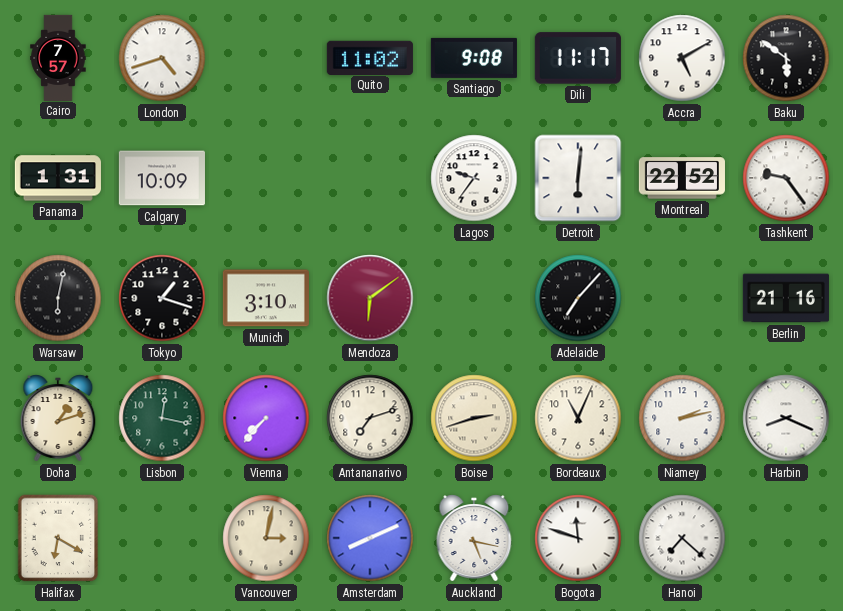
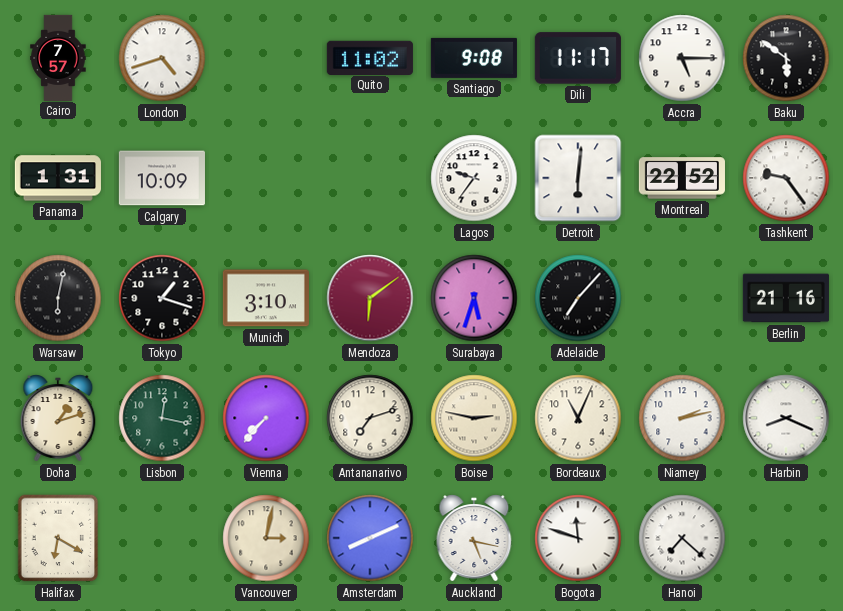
Accra: 5:10 -> 5:15 (682, 58)
Surabaya: none -> 5:33 (474, 298)
Boise: 2:42 -> 2:47 (474, 418)
